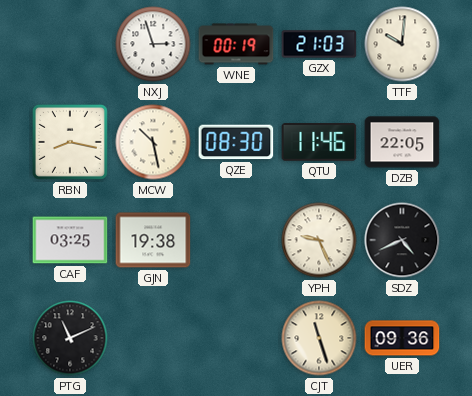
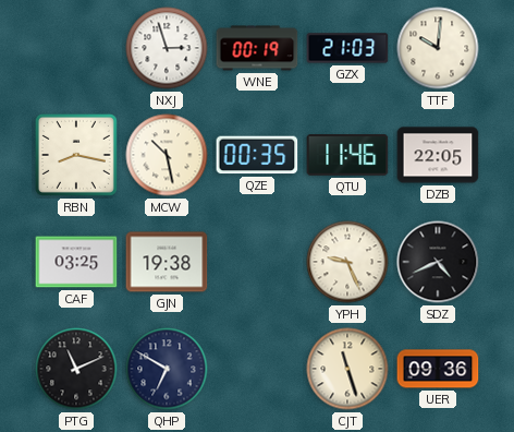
QZE: 08:30 -> 00:35 (257, 155)
QHP: none -> 6:50 (167, 369)
